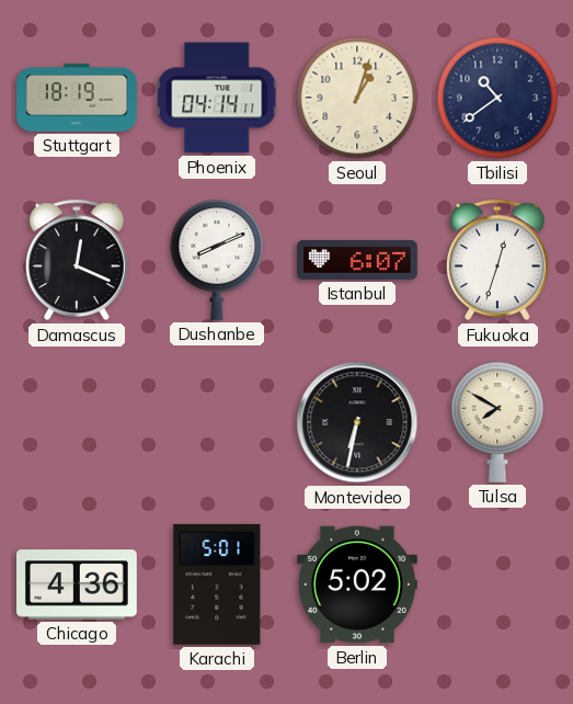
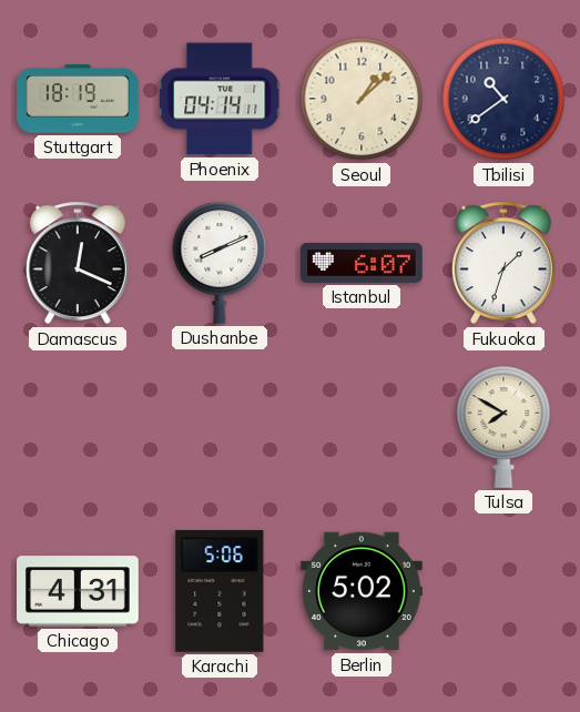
Seoul: 1:03 -> 1:08 (362, 99)
Fukuoka: 12:33 -> 1:33 (503, 263)
Montevideo: 6:32 -> none (357, 422)
Chicago: 4:36 -> 4:31 (79, 591)
Karachi: 5:01 -> 5:06 (220, 591)
